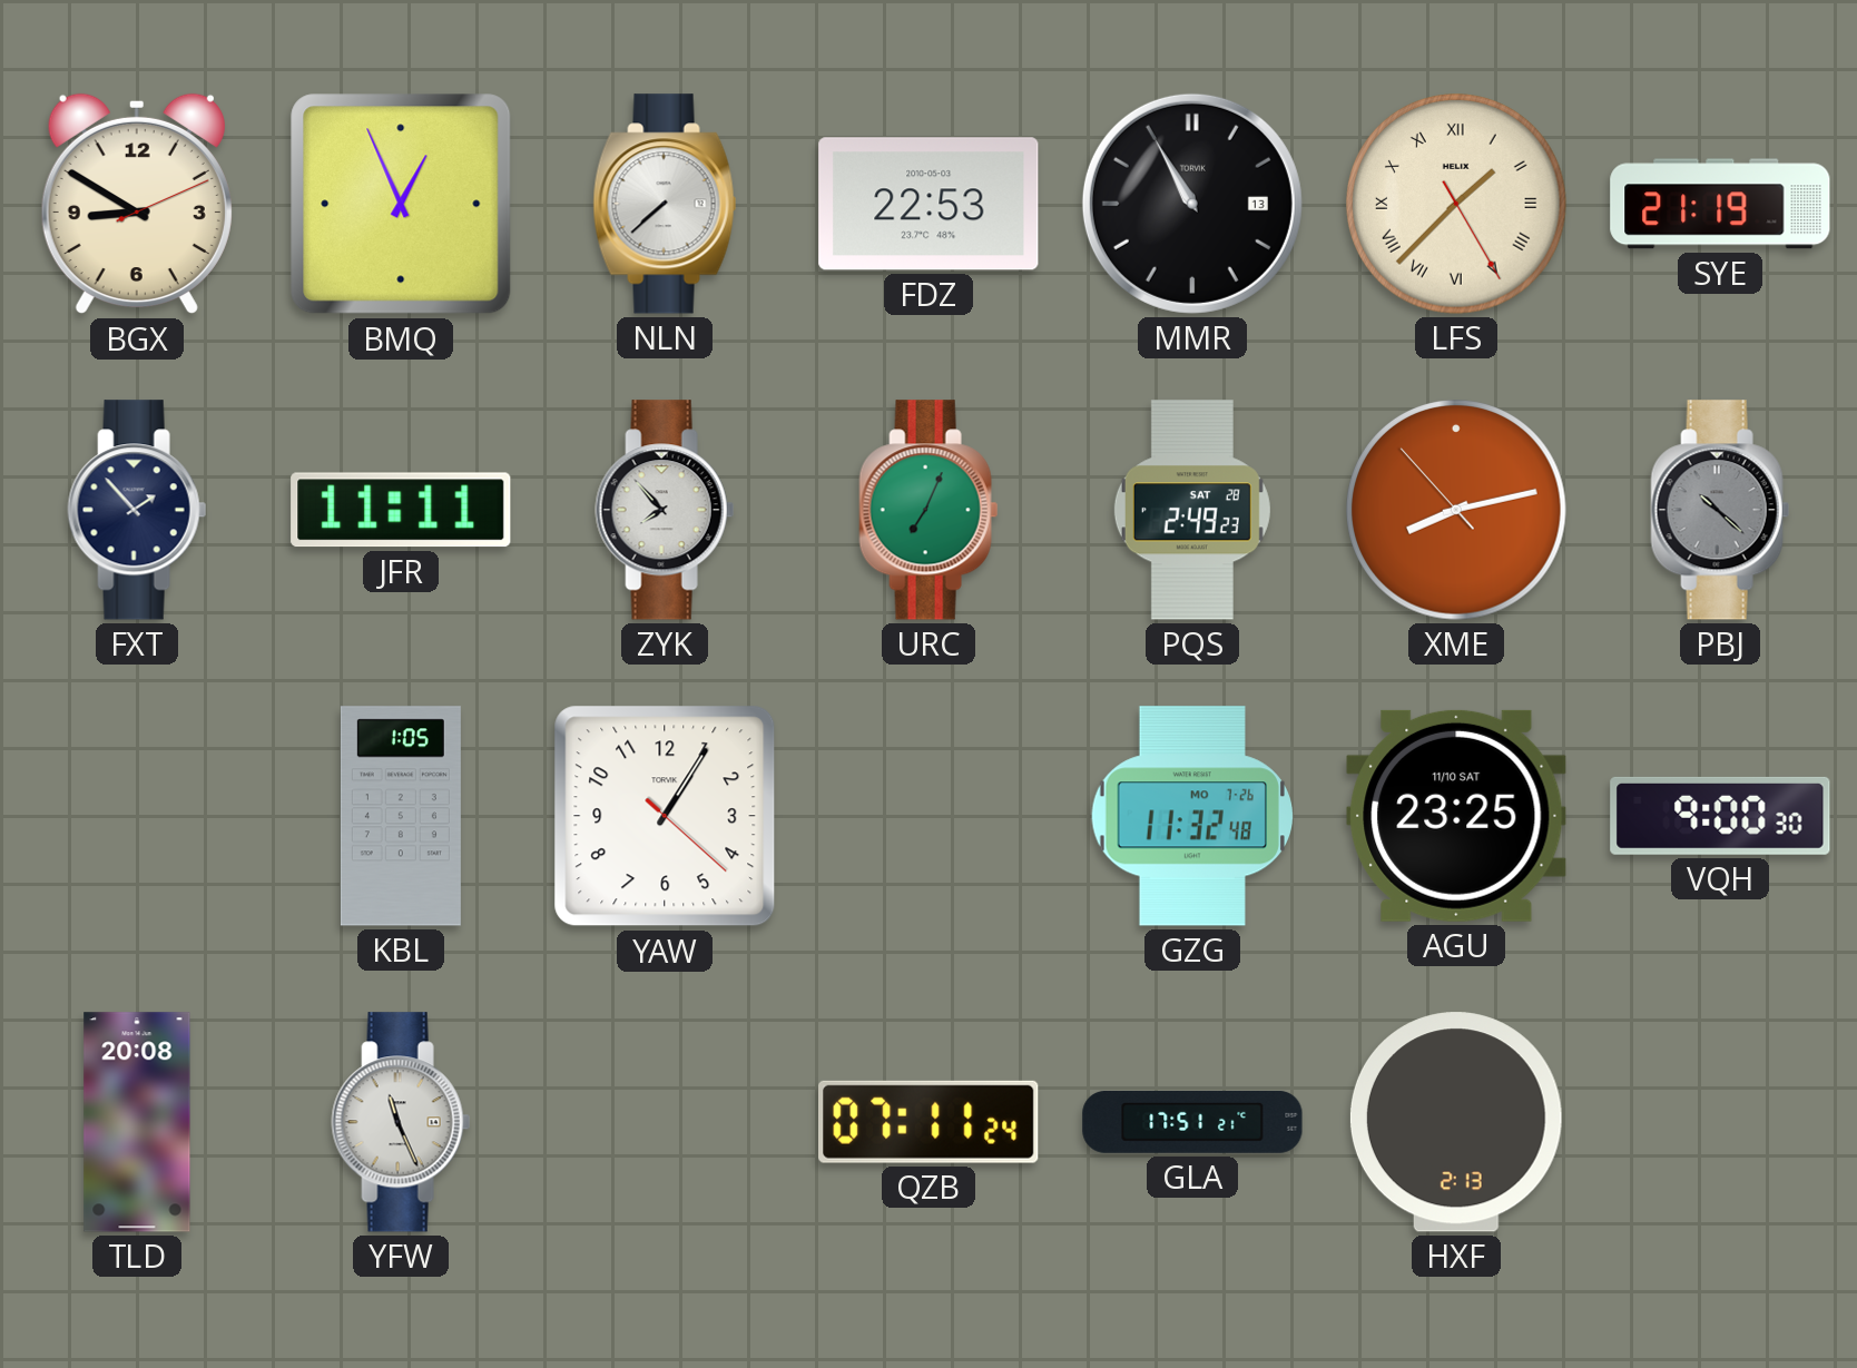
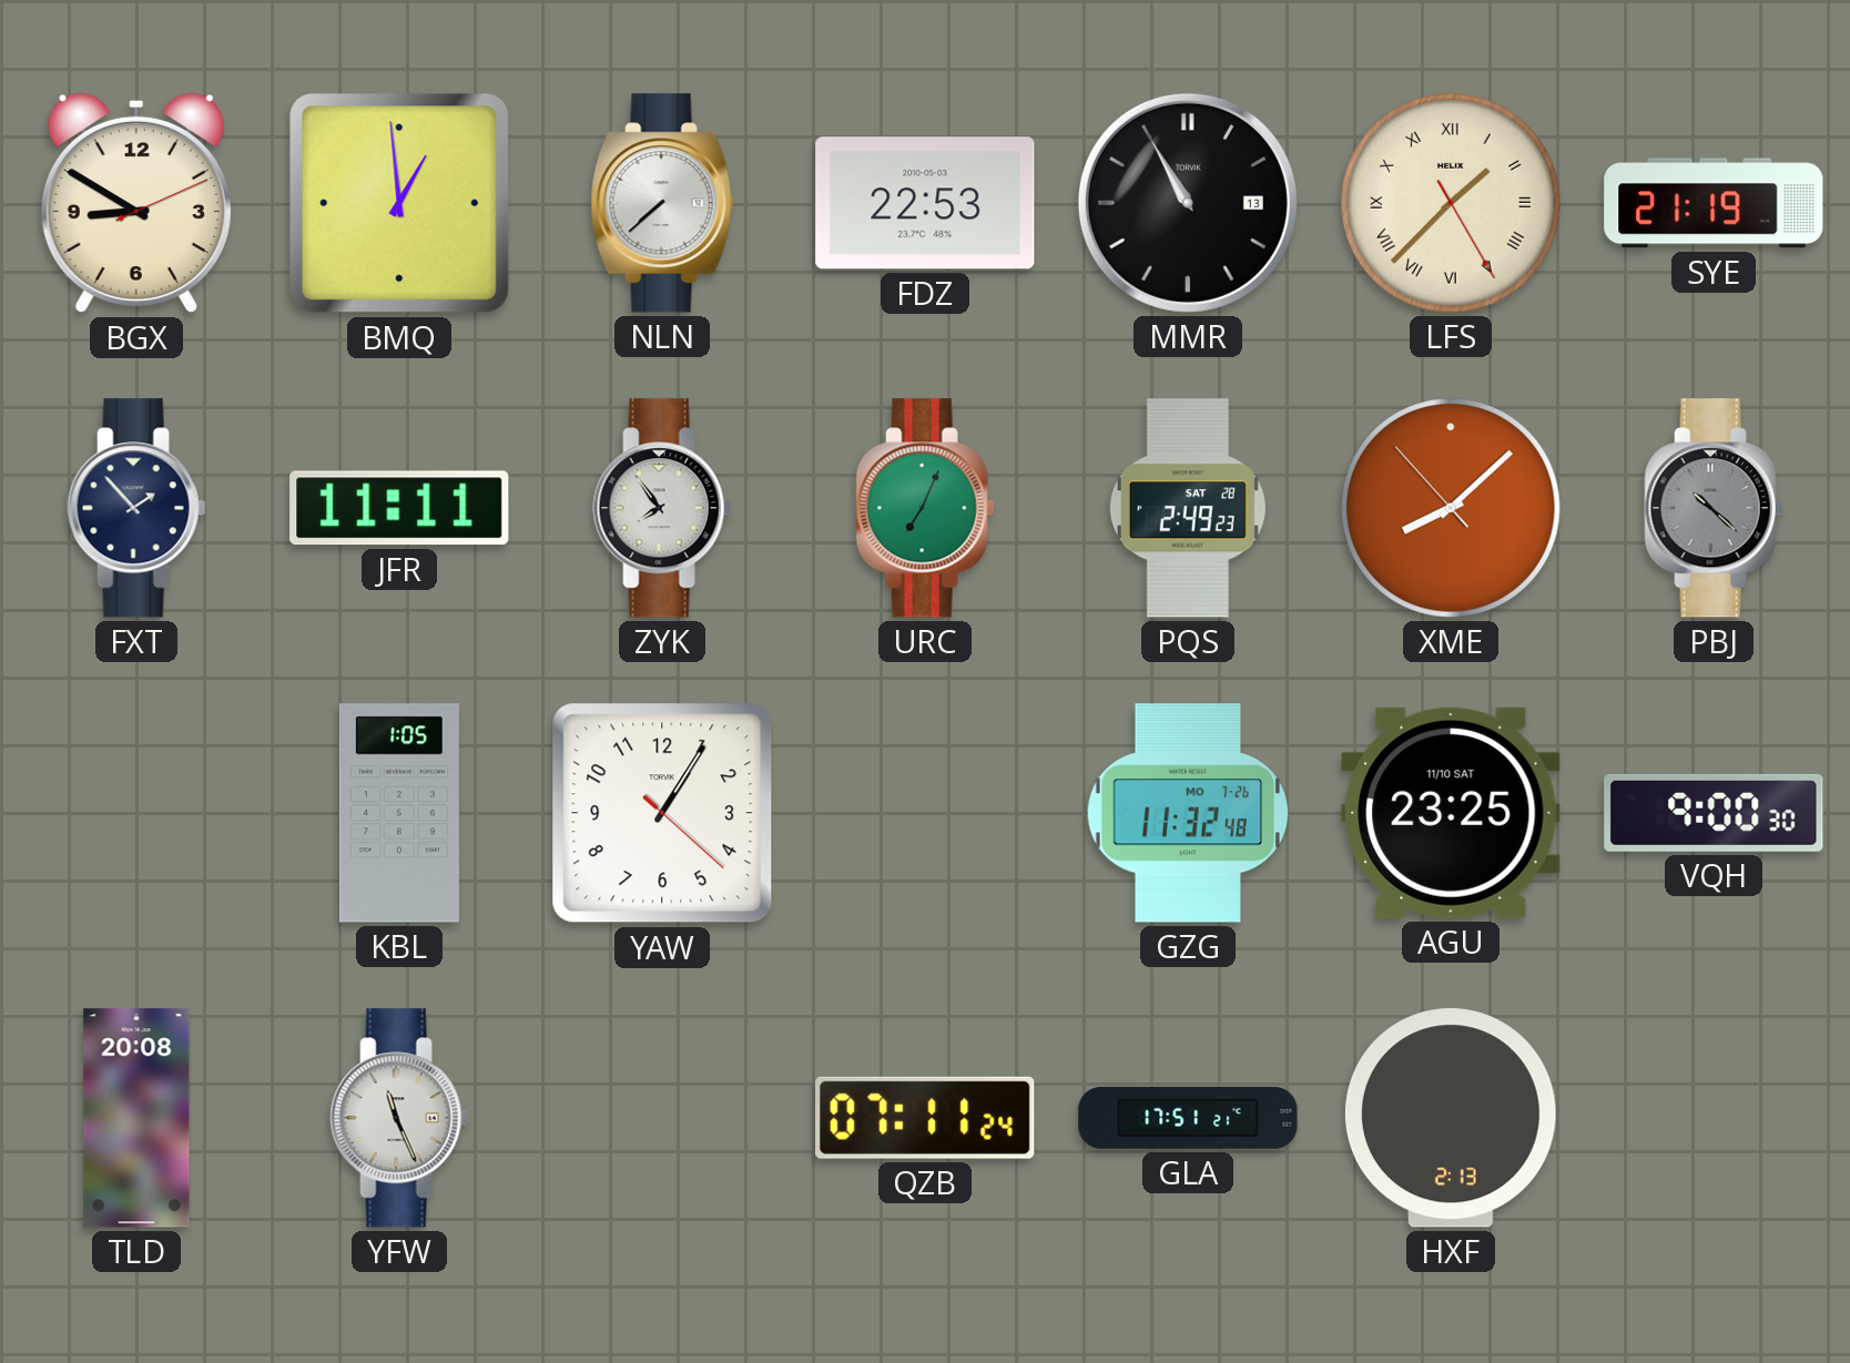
BMQ: 12:56 -> 12:59 (399, 203)
ZYK: 7:53 -> 7:54 (662, 508)
XME: 8:12 -> 8:07 (1452, 509)
